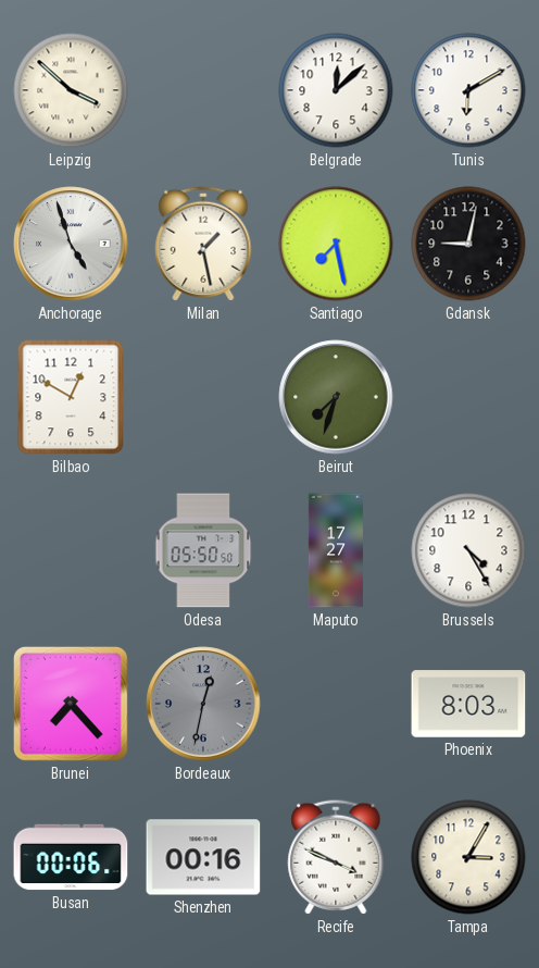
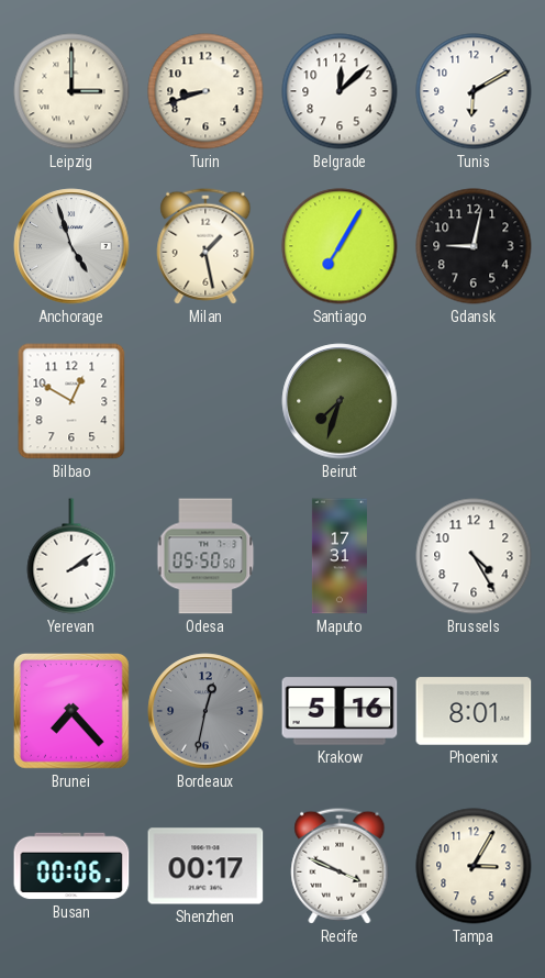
Leipzig: 3:52 -> 3:00 (71, 91)
Turin: none -> 8:42 (205, 91)
Santiago: 7:28 -> 7:05 (340, 246)
Yerevan: none -> 2:09 (71, 556)
Maputo: 17:27 -> 17:31 (340, 556)
Krakow: none -> 5:16 (340, 711)
Phoenix: 8:03 -> 8:01 (474, 711)
Shenzhen: 00:16 -> 00:17 (205, 866)
